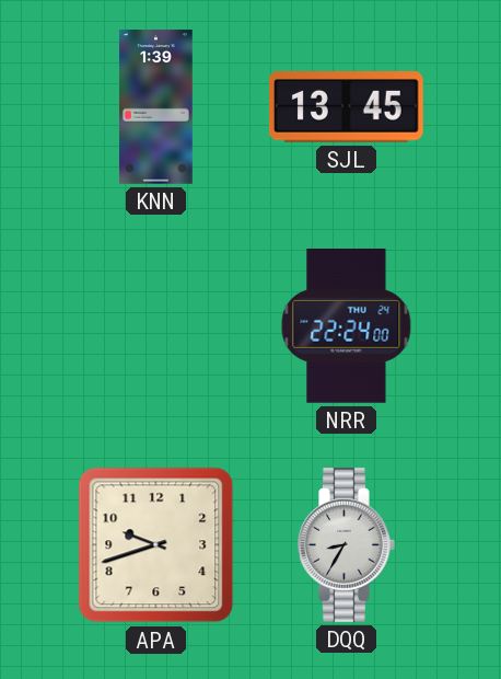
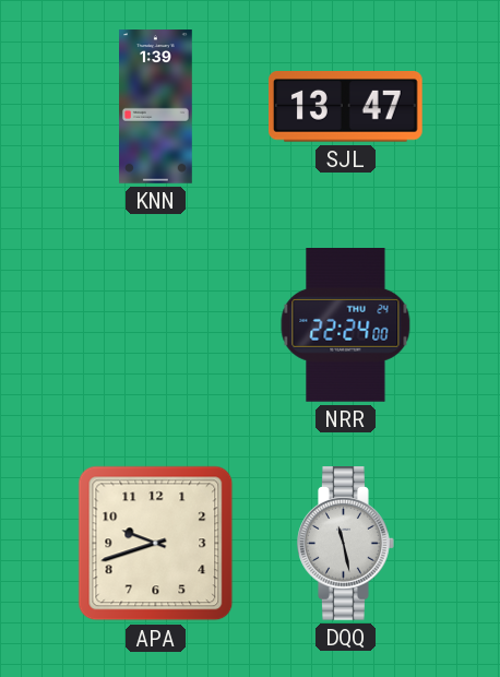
SJL: 13:45 -> 13:47 (345, 107)
DQQ: 8:35 -> 11:28 (346, 544)
